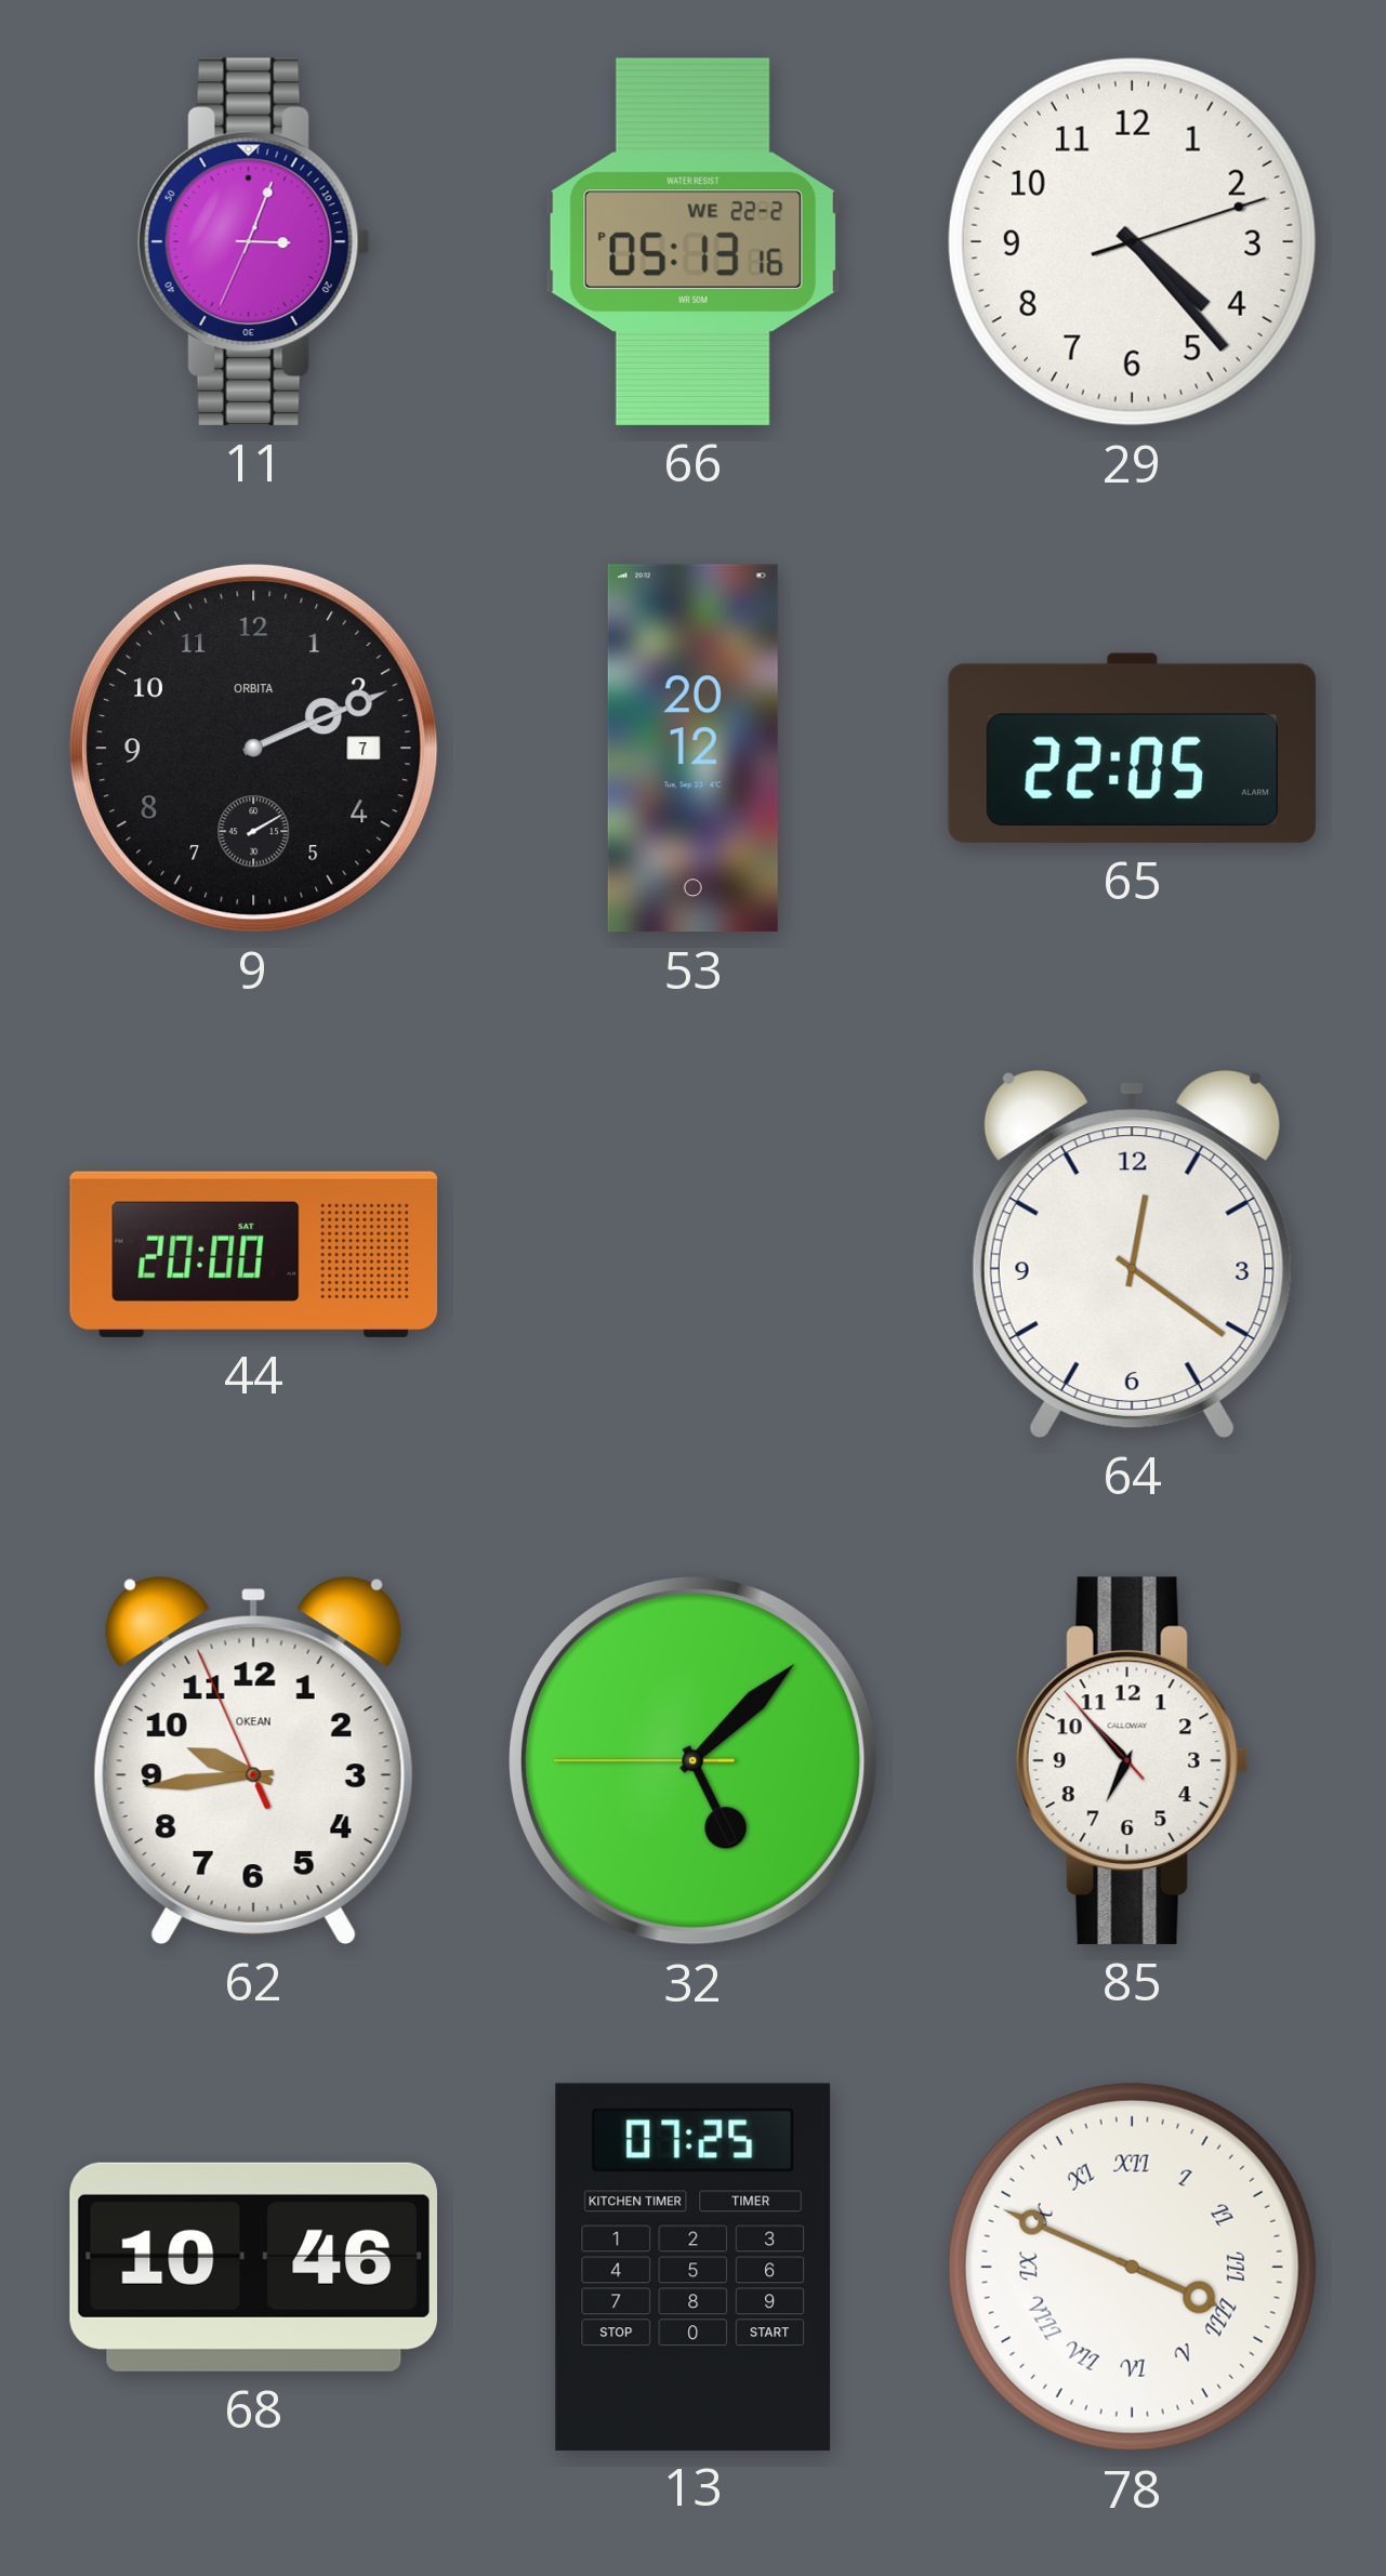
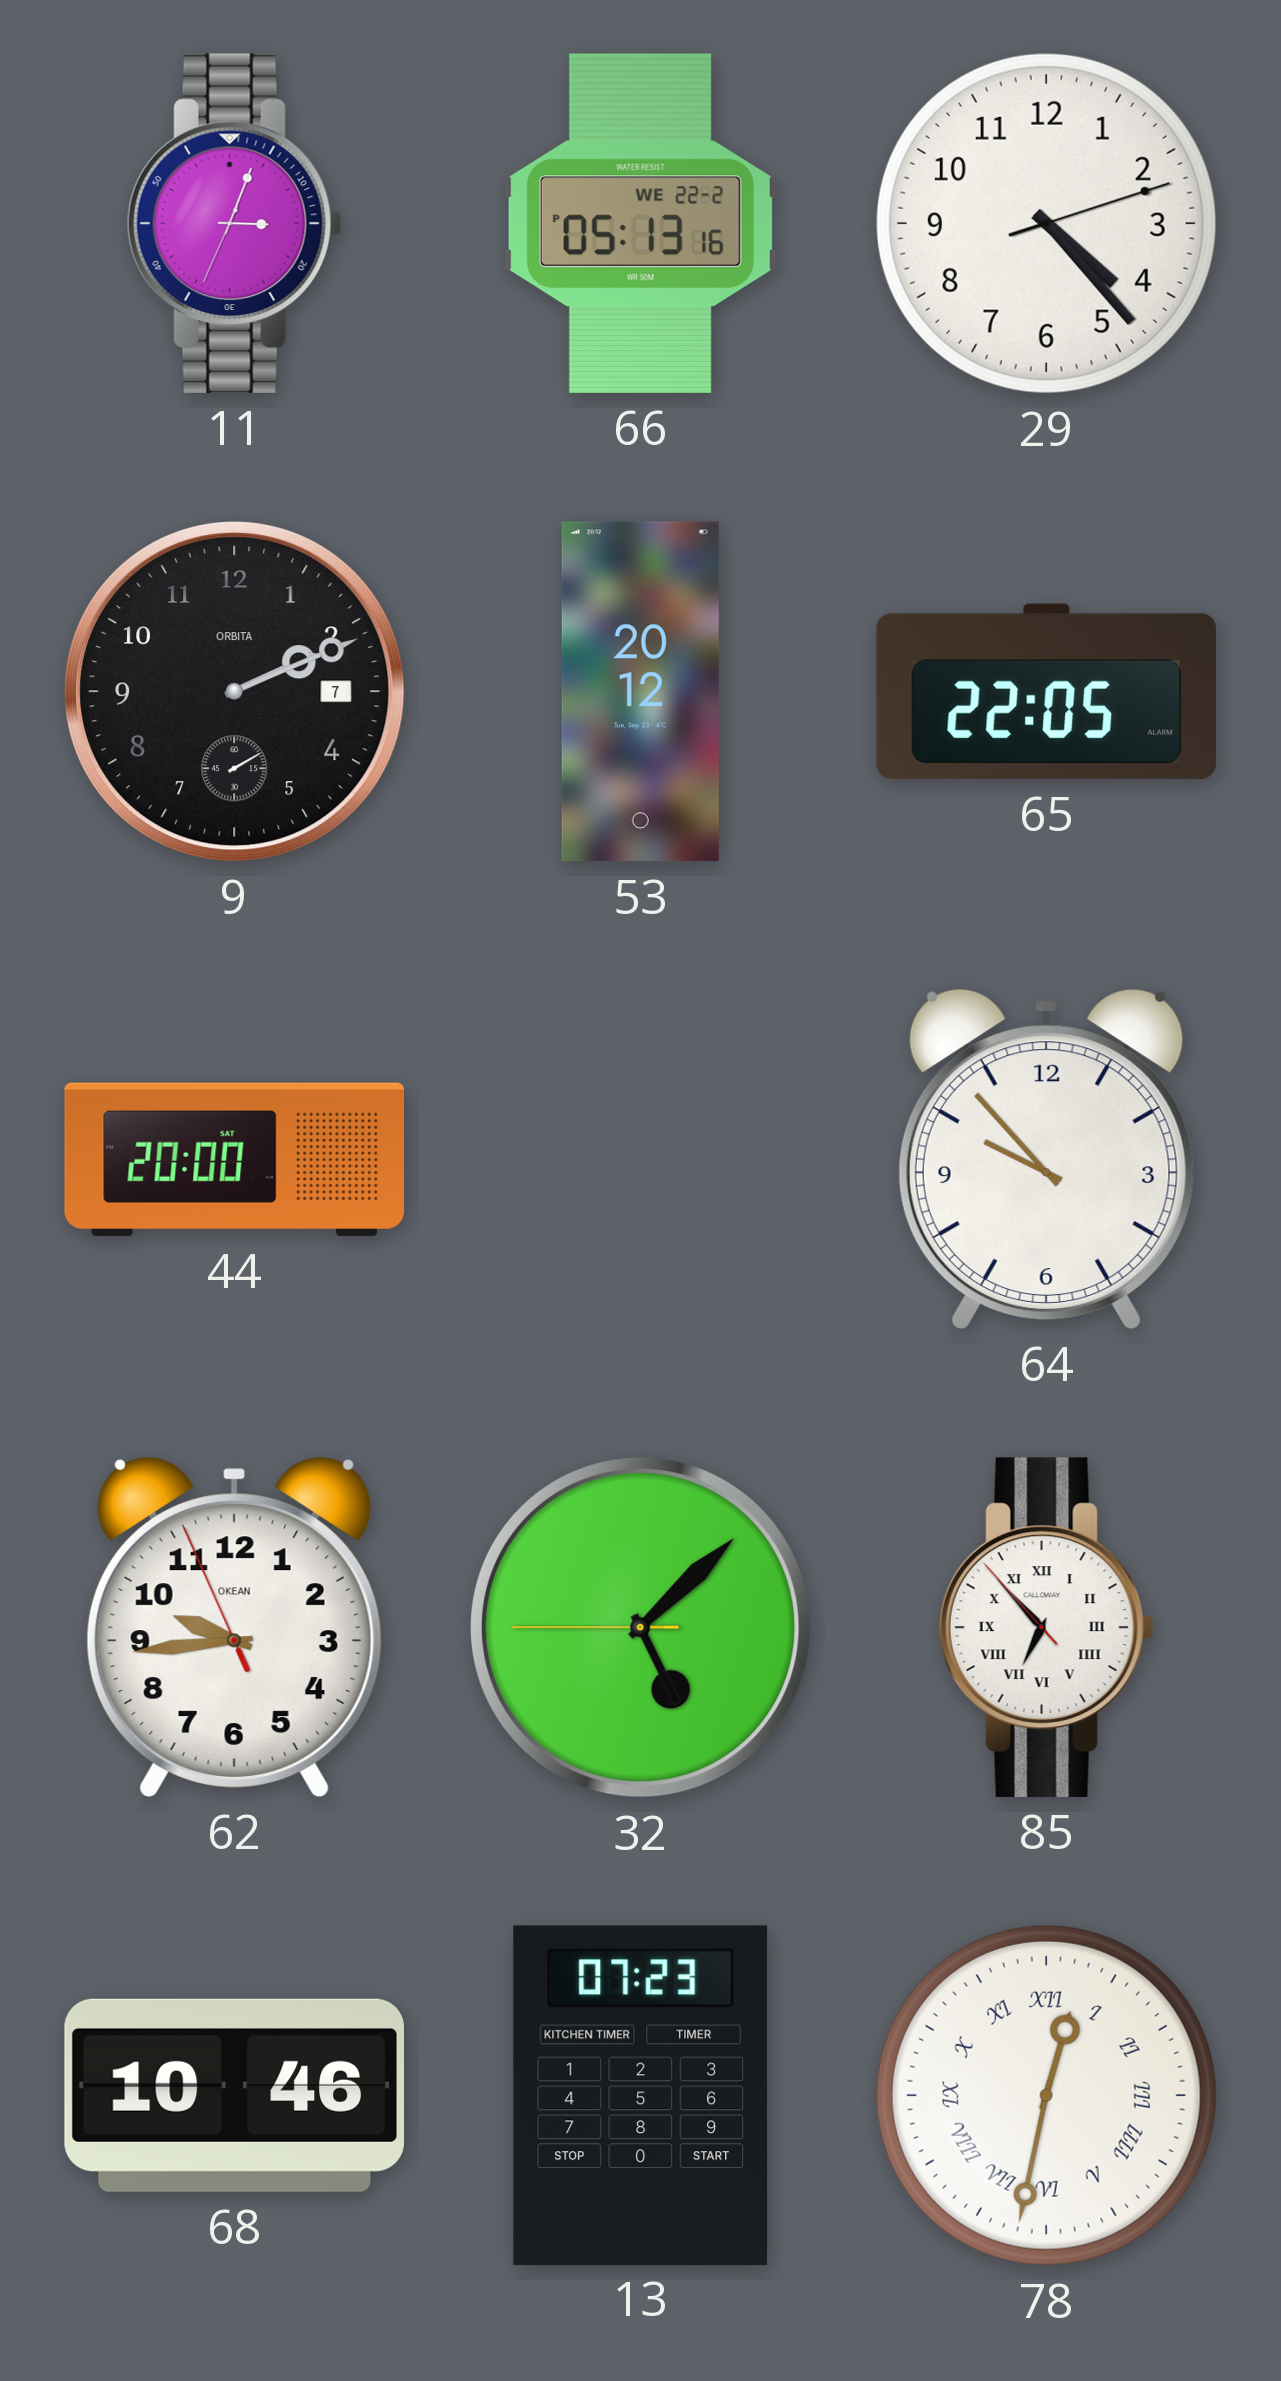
64: 12:21 -> 9:53 (1046, 1159)
85 numerals: Arabic -> Roman (1046, 1627)
13: 07:25 -> 07:23 (641, 2095)
78: 3:49 -> 12:32 (1046, 2095)
